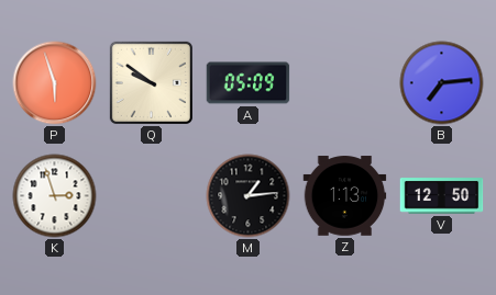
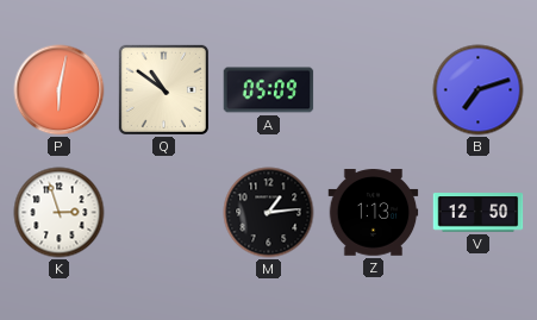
P: 5:57 -> 6:02 (60, 90)
Q: 9:51 -> 10:51 (163, 89)
B: 7:14 -> 7:12 (479, 90)
